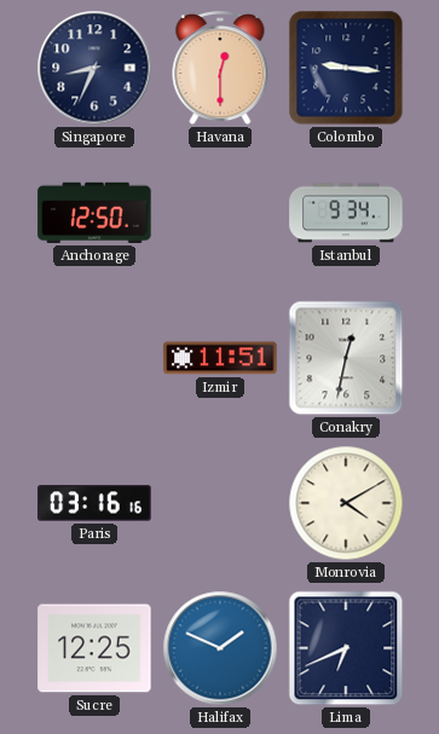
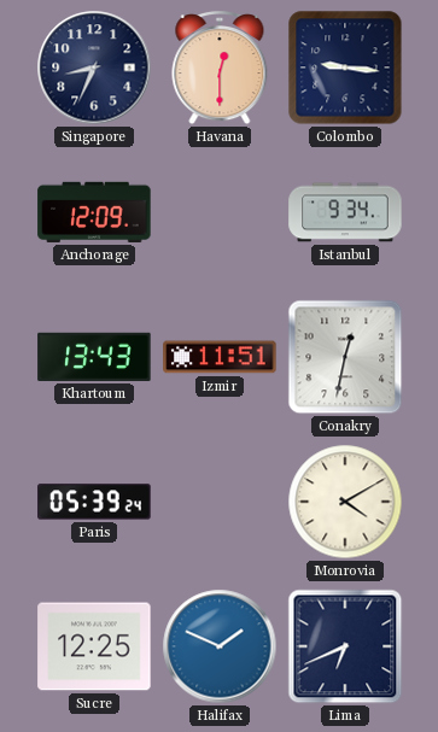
Anchorage: 12:50 -> 12:09 (94, 212)
Khartoum: none -> 13:43 (94, 357)
Paris: 03:16 -> 05:39 (94, 502)
